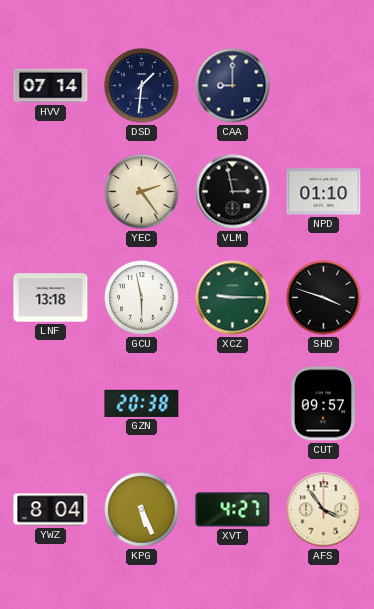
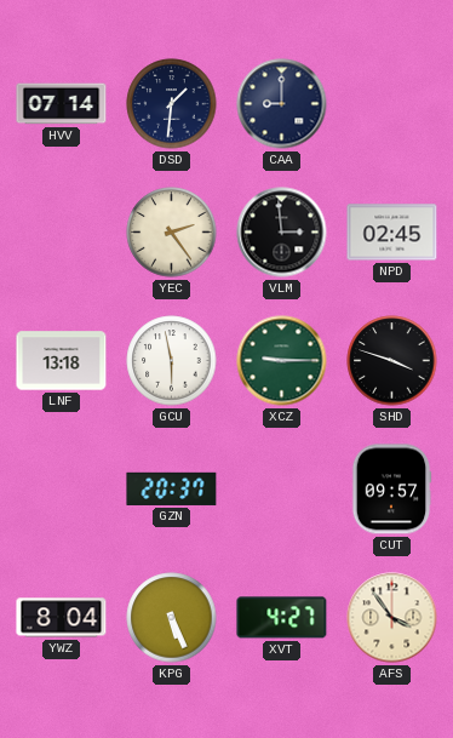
VLM: 2:58 -> 2:59 (282, 233)
NPD: 01:10 -> 02:45 (392, 233)
GZN: 20:38 -> 20:37 (172, 488)
